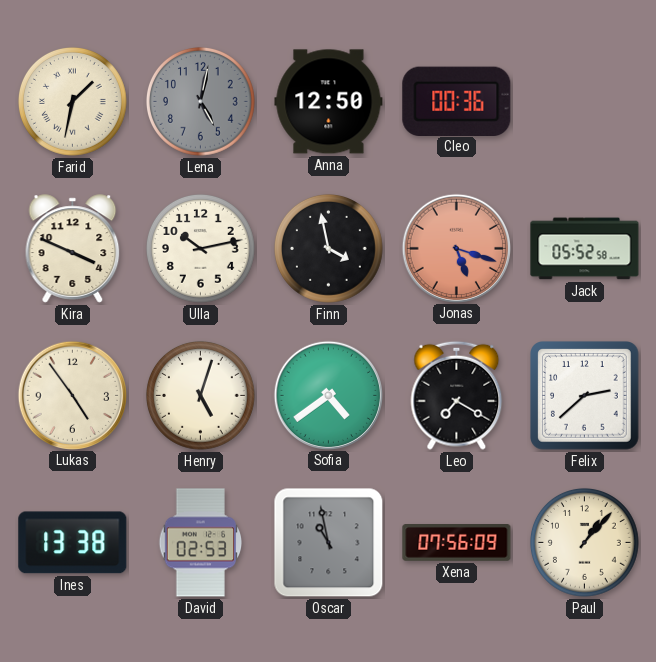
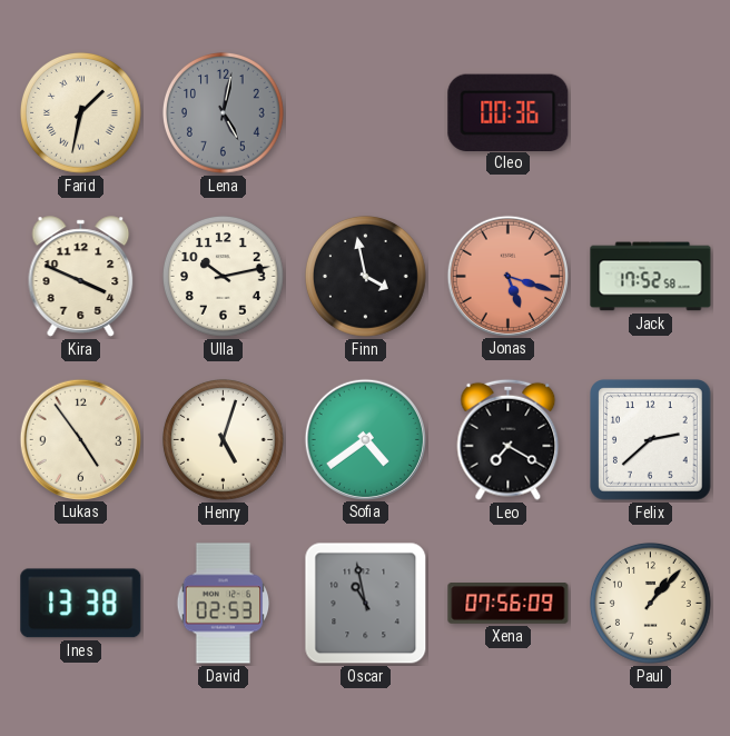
Anna: 12:50 -> none (329, 102)
Jack: 05:52 -> 17:52 (651, 277)
